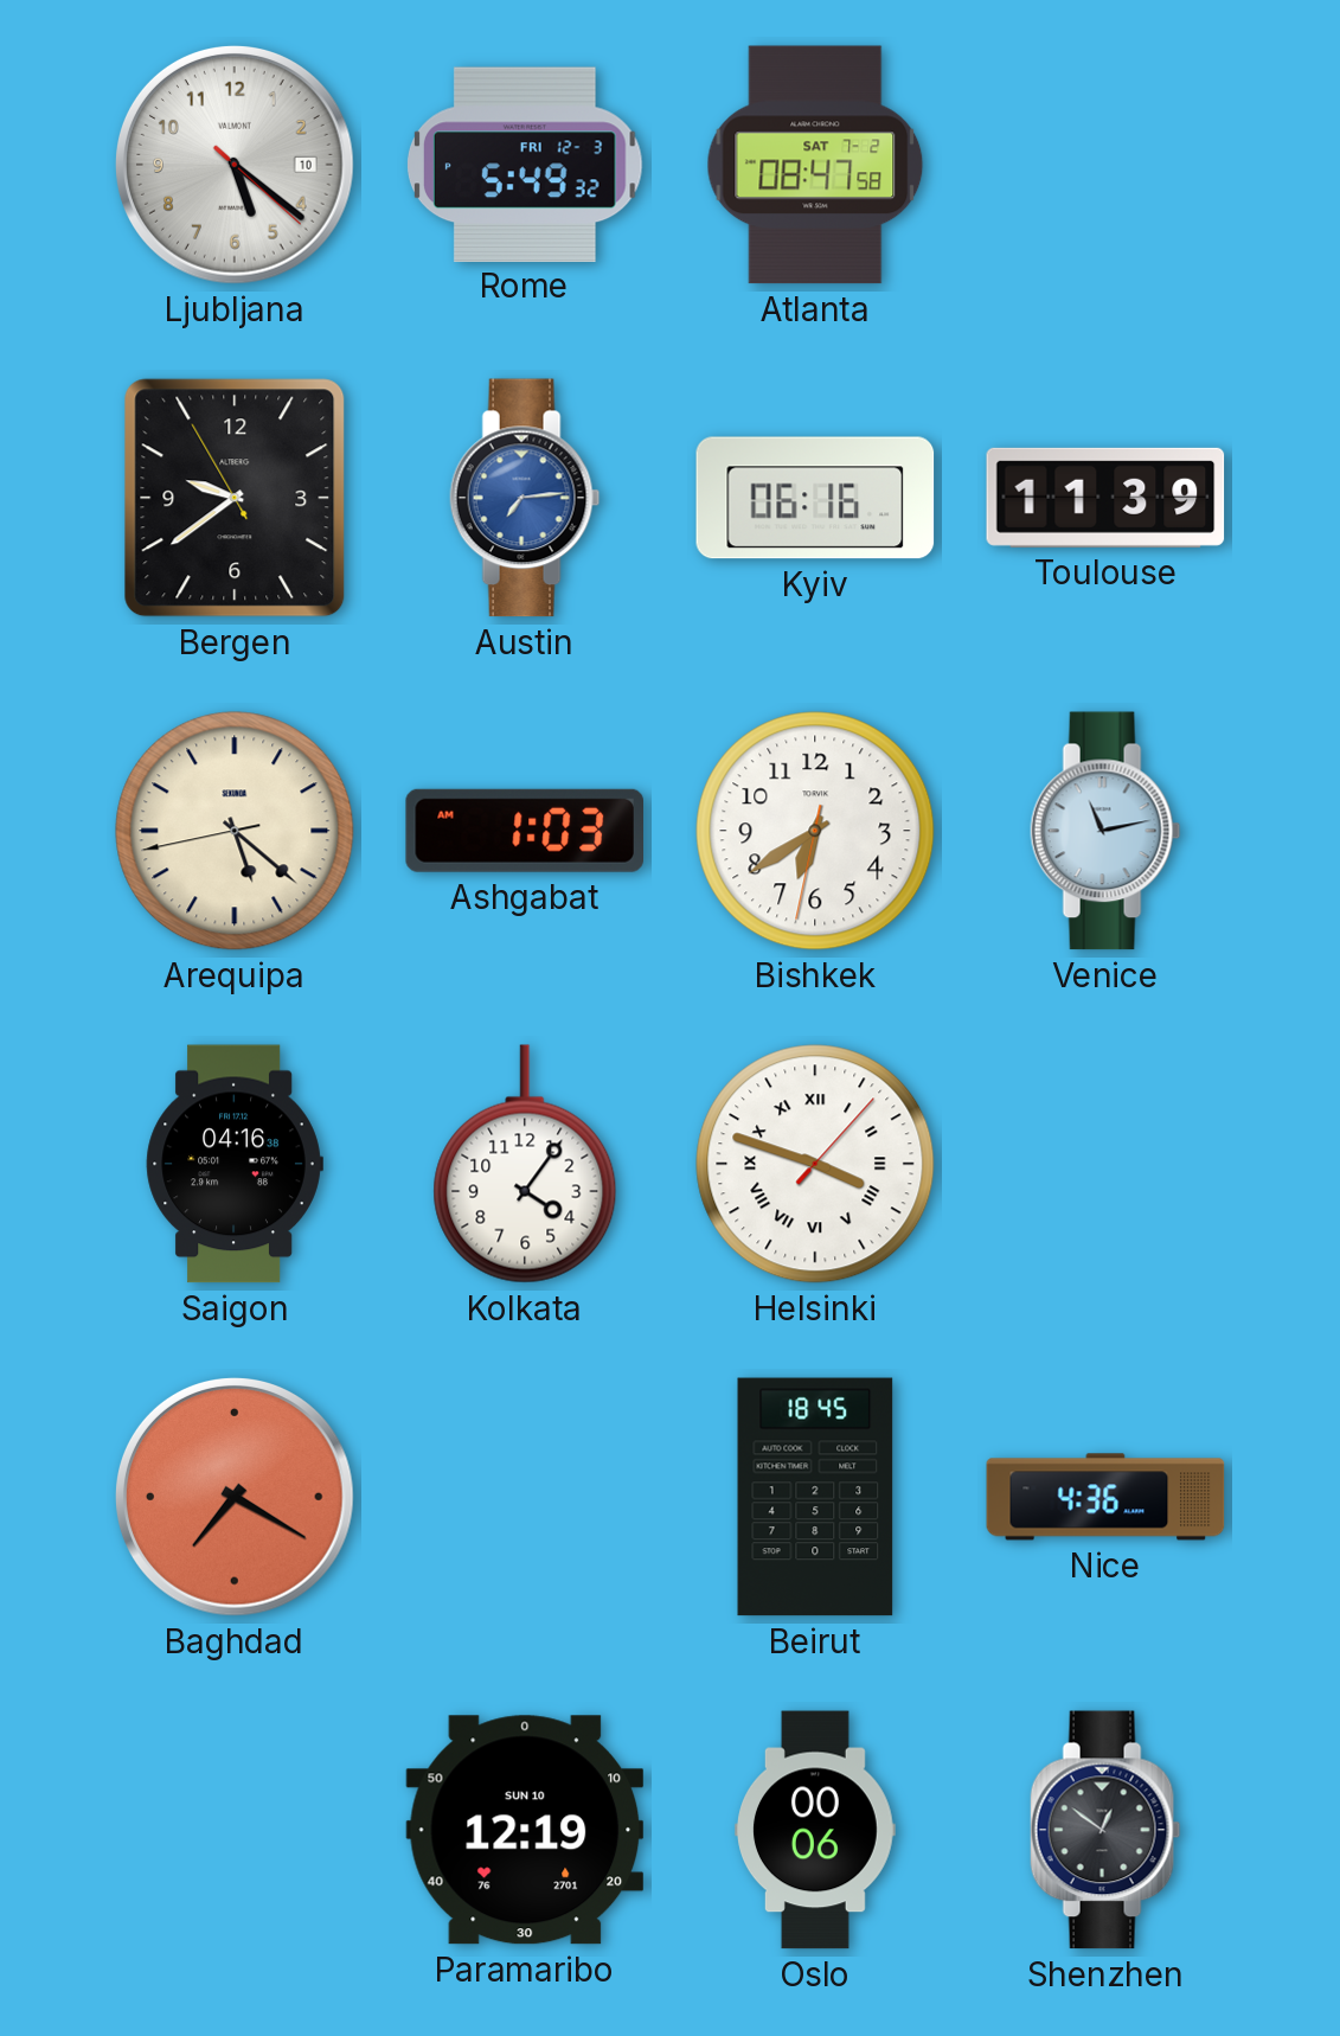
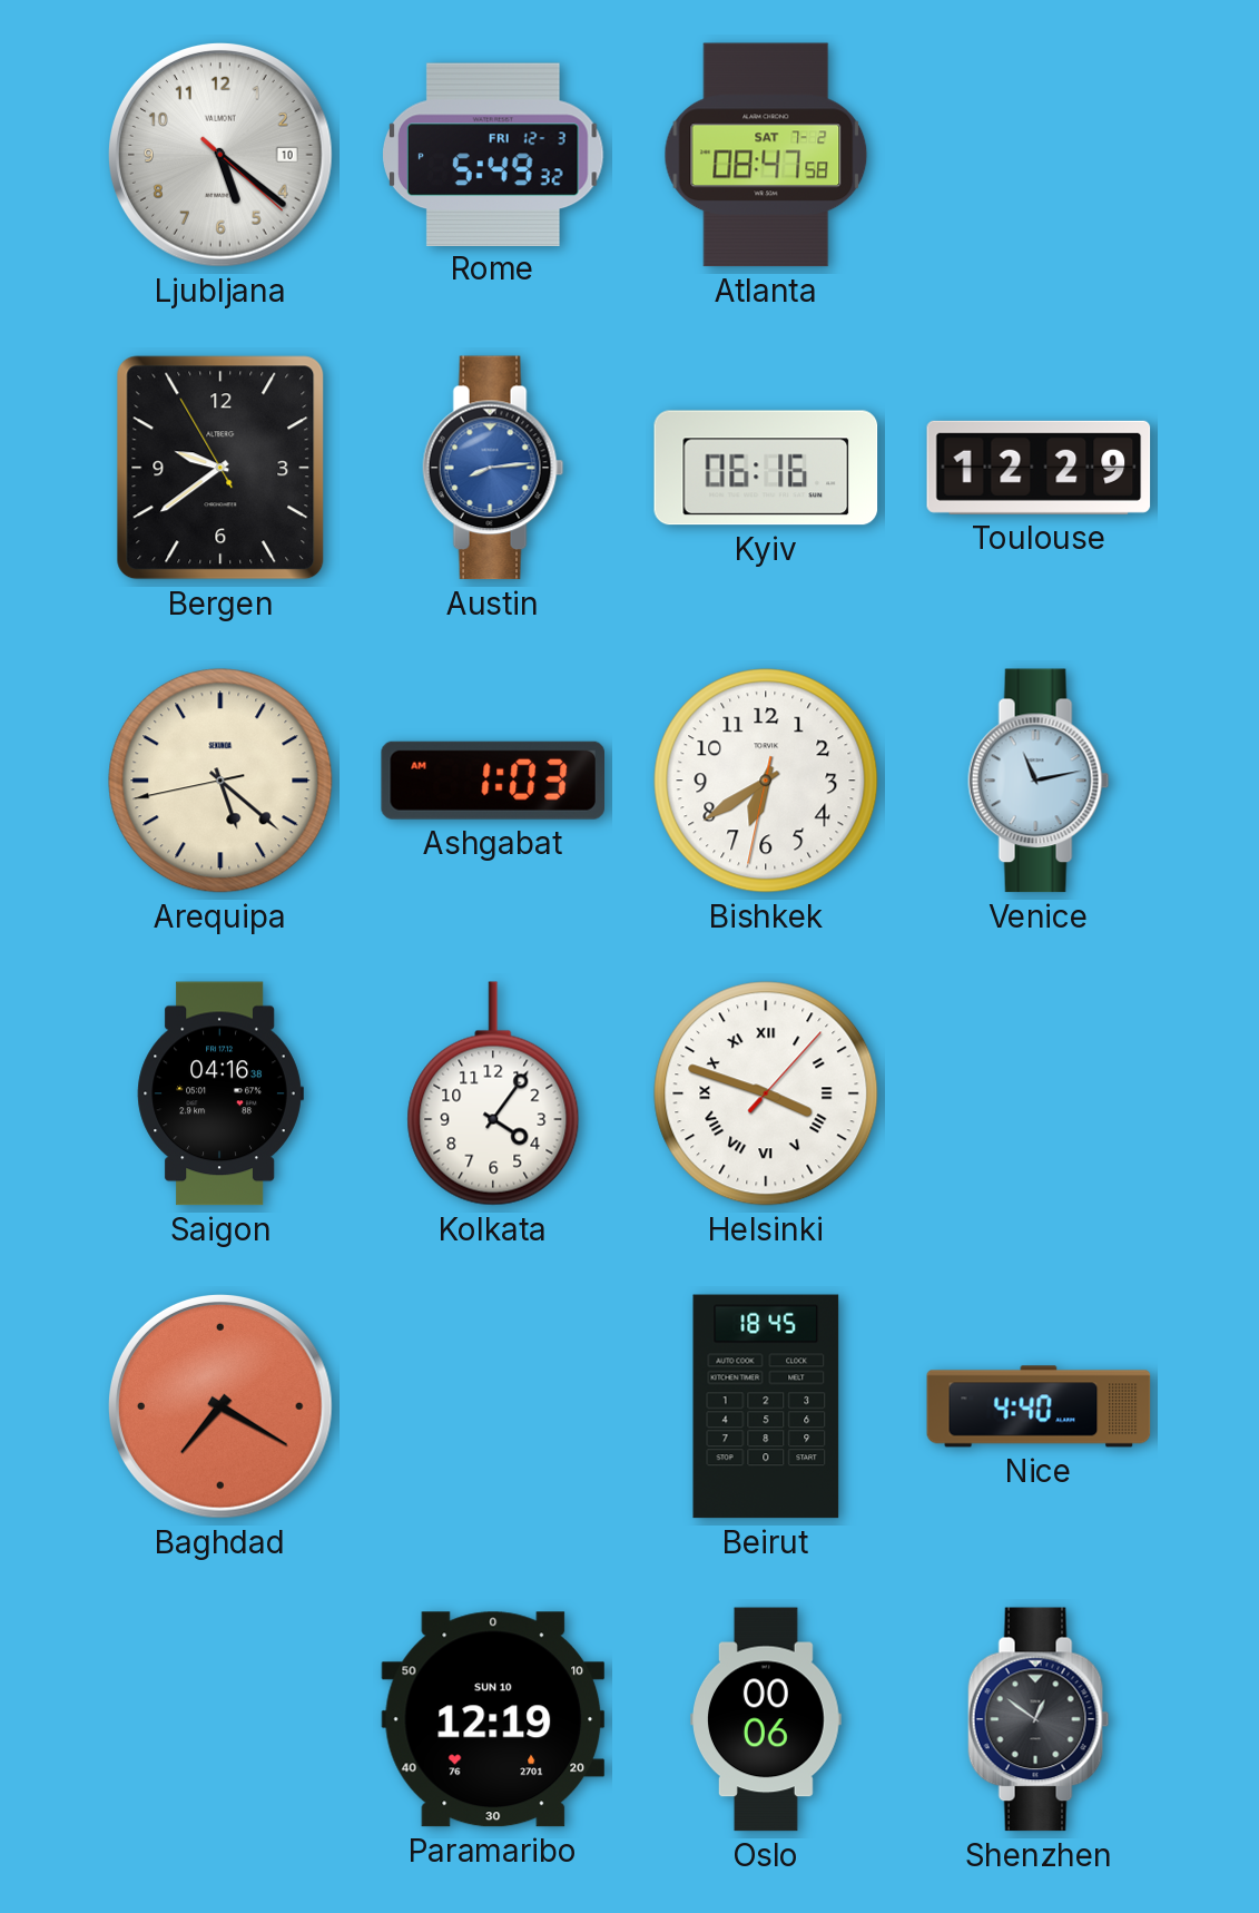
Austin: 7:14 -> 8:14 (493, 468)
Toulouse: 11:39 -> 12:29 (1039, 468)
Nice: 4:36 -> 4:40 (1039, 1406)
